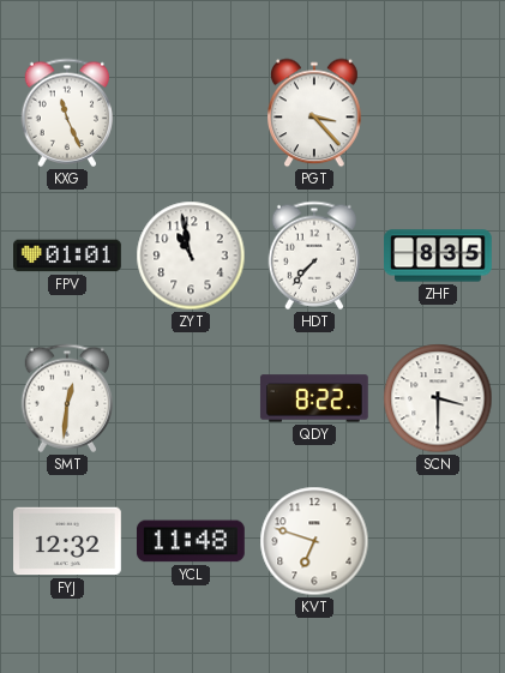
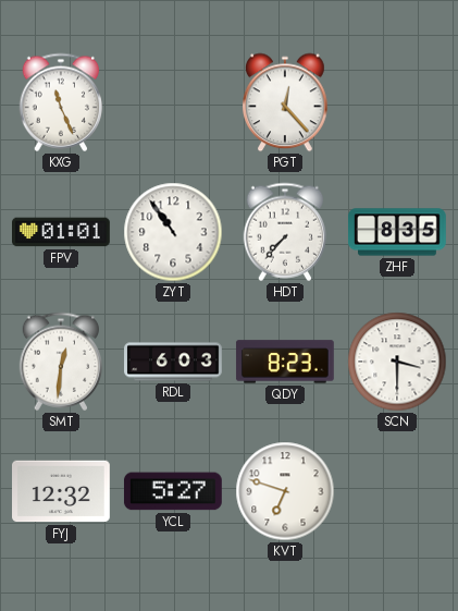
PGT: 3:23 -> 12:23 (285, 102)
ZYT: 10:58 -> 10:54 (173, 232)
RDL: none -> 6:03 (173, 362)
QDY: 8:22 -> 8:23 (285, 362)
YCL: 11:48 -> 5:27 (173, 491)
